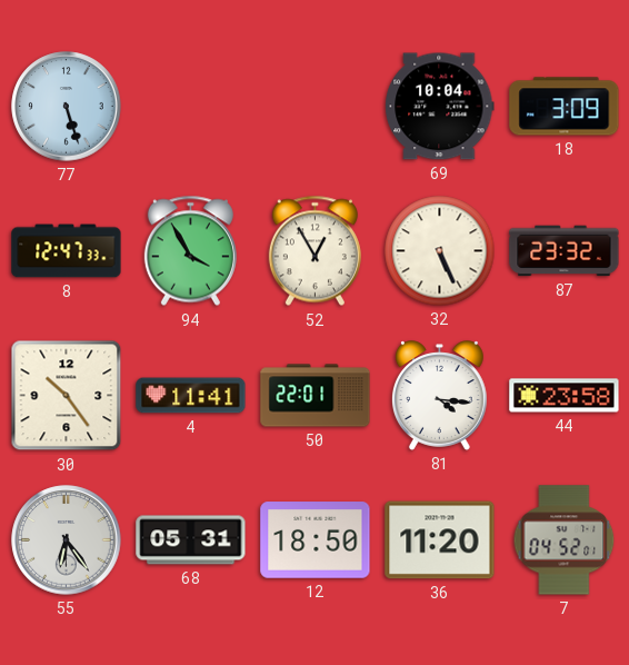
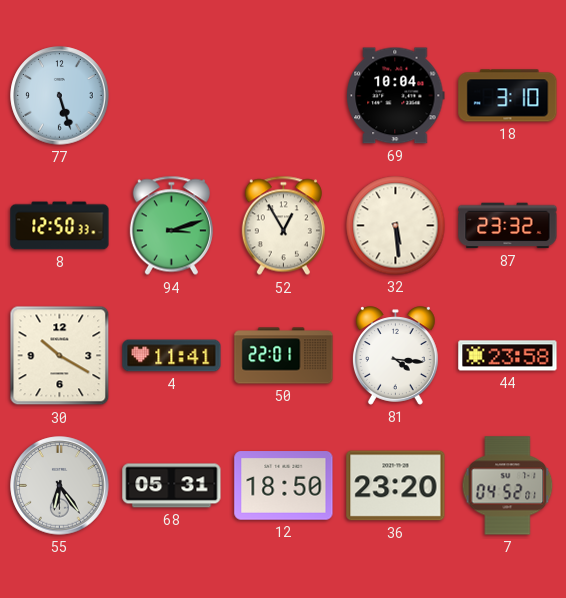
18: 3:09 -> 3:10 (508, 96)
8: 12:47 -> 12:50 (60, 226)
94: 3:55 -> 3:12 (171, 226)
32: 5:26 -> 5:29 (396, 226)
30: 10:24 -> 10:20 (60, 356)
36: 11:20 -> 23:20 (396, 486)
